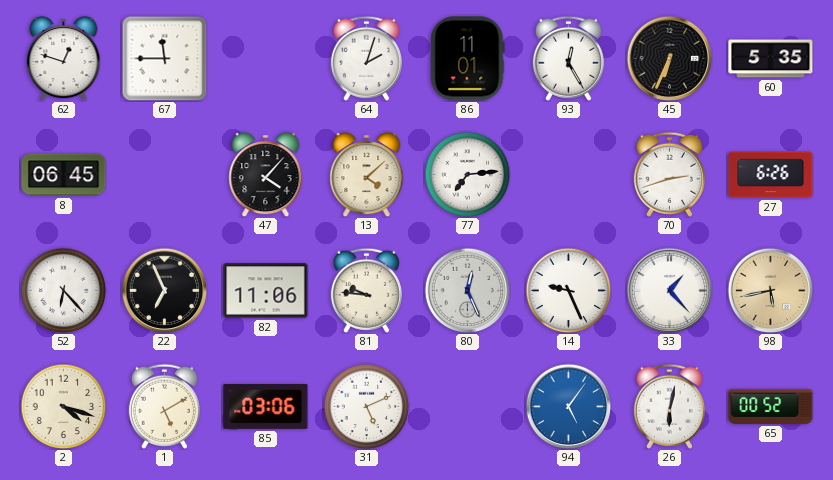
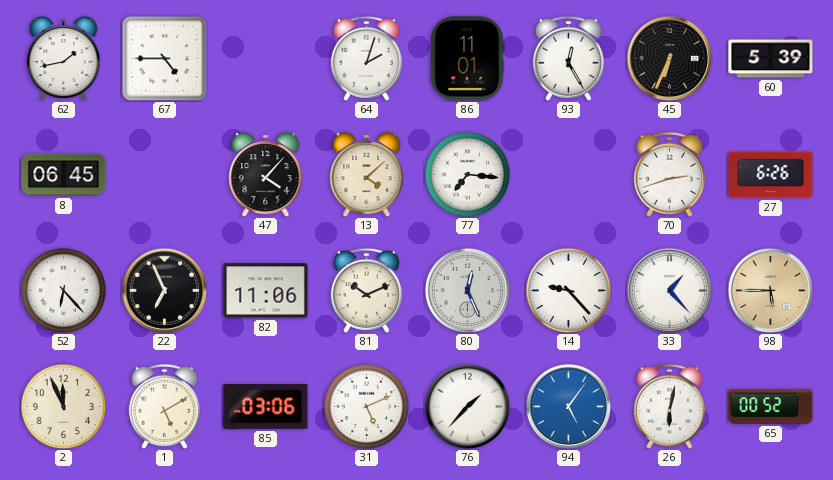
62: 12:48 -> 1:43 (64, 59)
67: 11:45 -> 4:45 (164, 58)
60: 5:35 -> 5:39 (771, 59)
77: 7:14 -> 7:16 (467, 174)
81: 9:46 -> 10:11 (366, 290)
14: 9:26 -> 9:23 (568, 290)
98: 5:43 -> 5:45 (770, 290)
2: 4:18 -> 11:56 (63, 406)
76: none -> 1:37 (467, 406)
